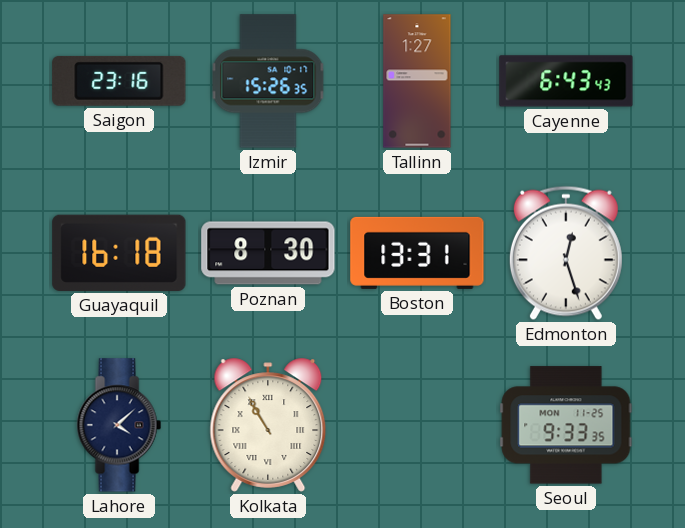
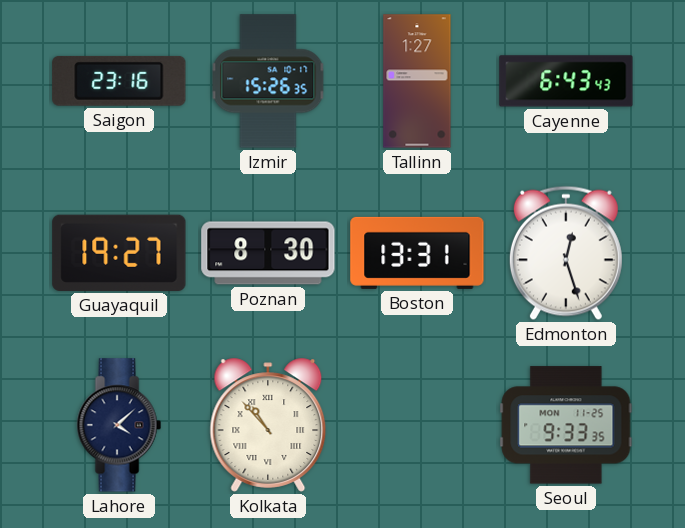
Guayaquil: 16:18 -> 19:27 (119, 253)
Kolkata: 10:55 -> 10:53 (268, 425)
